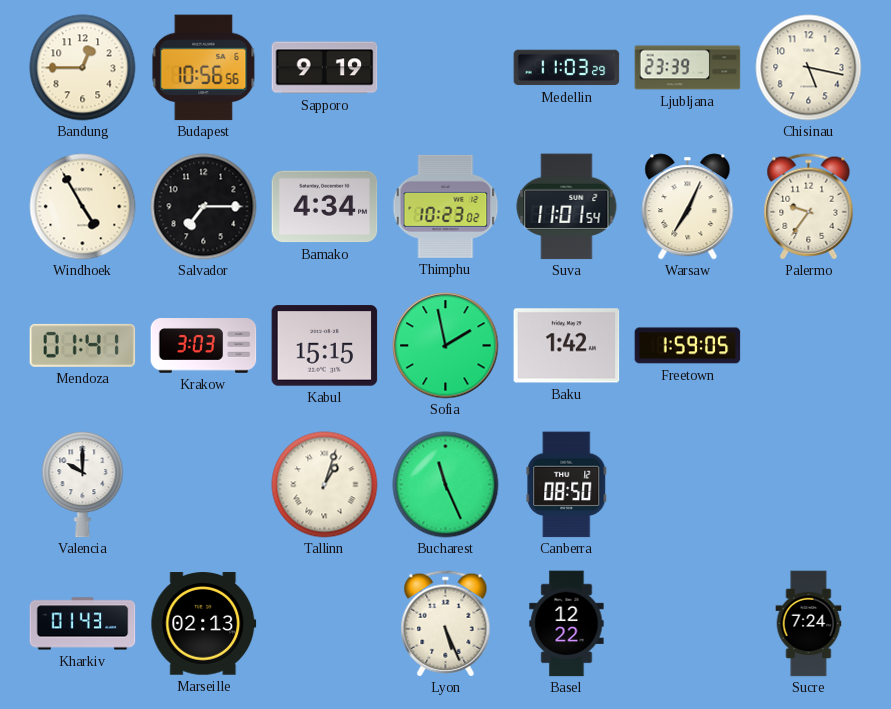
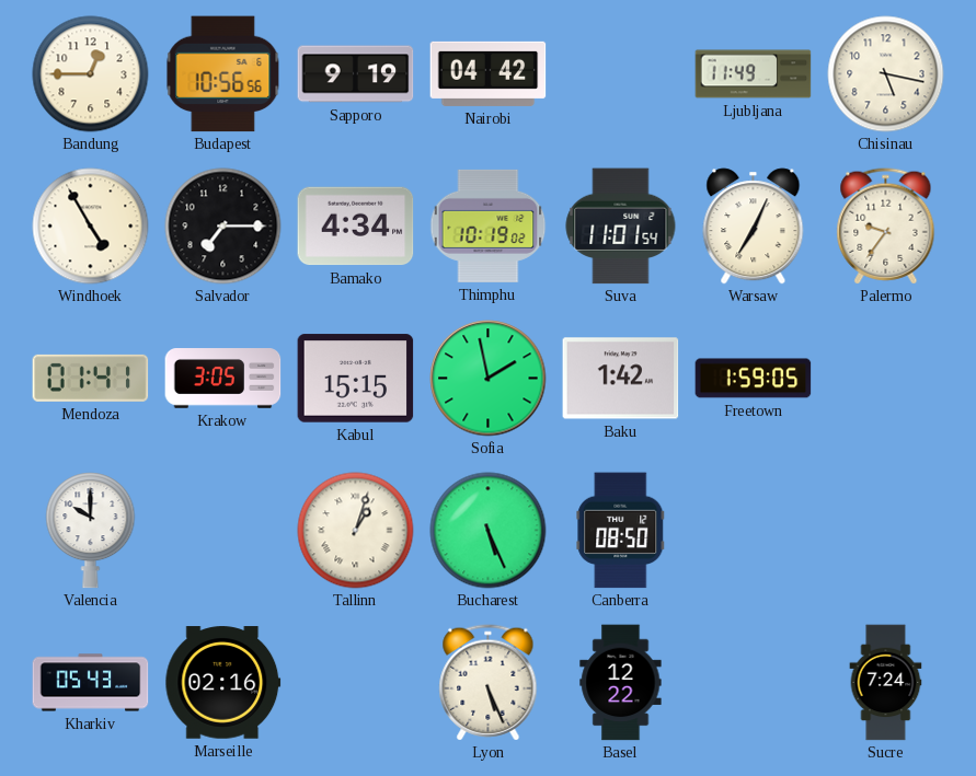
Nairobi: none -> 04:42 (489, 73)
Medellin: 11:03 -> none (567, 68)
Ljubljana: 23:39 -> 11:49 (754, 74)
Thimphu: 10:23 -> 10:19 (489, 225)
Krakow: 3:03 -> 3:05 (223, 379)
Bucharest: 11:26 -> 5:26 (489, 531)
Kharkiv: 01:43 -> 05:43 (91, 683)
Marseille: 02:13 -> 02:16 (223, 683)
